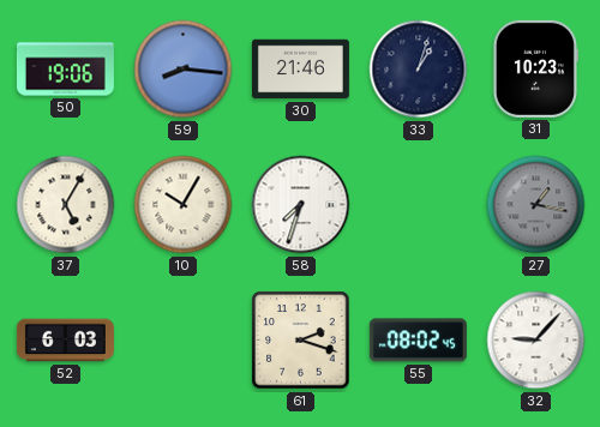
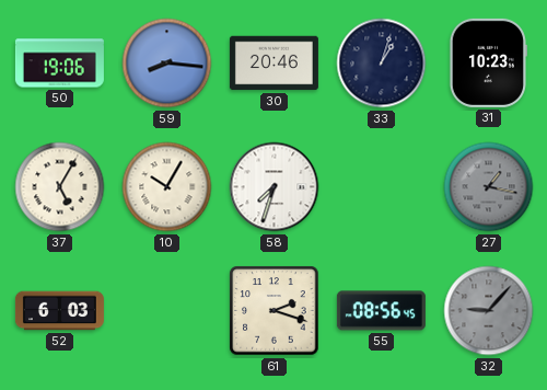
30: 21:46 -> 20:46 (273, 64)
55: 08:02 -> 08:56 (381, 311)
32 dial: white -> grey (489, 311)
